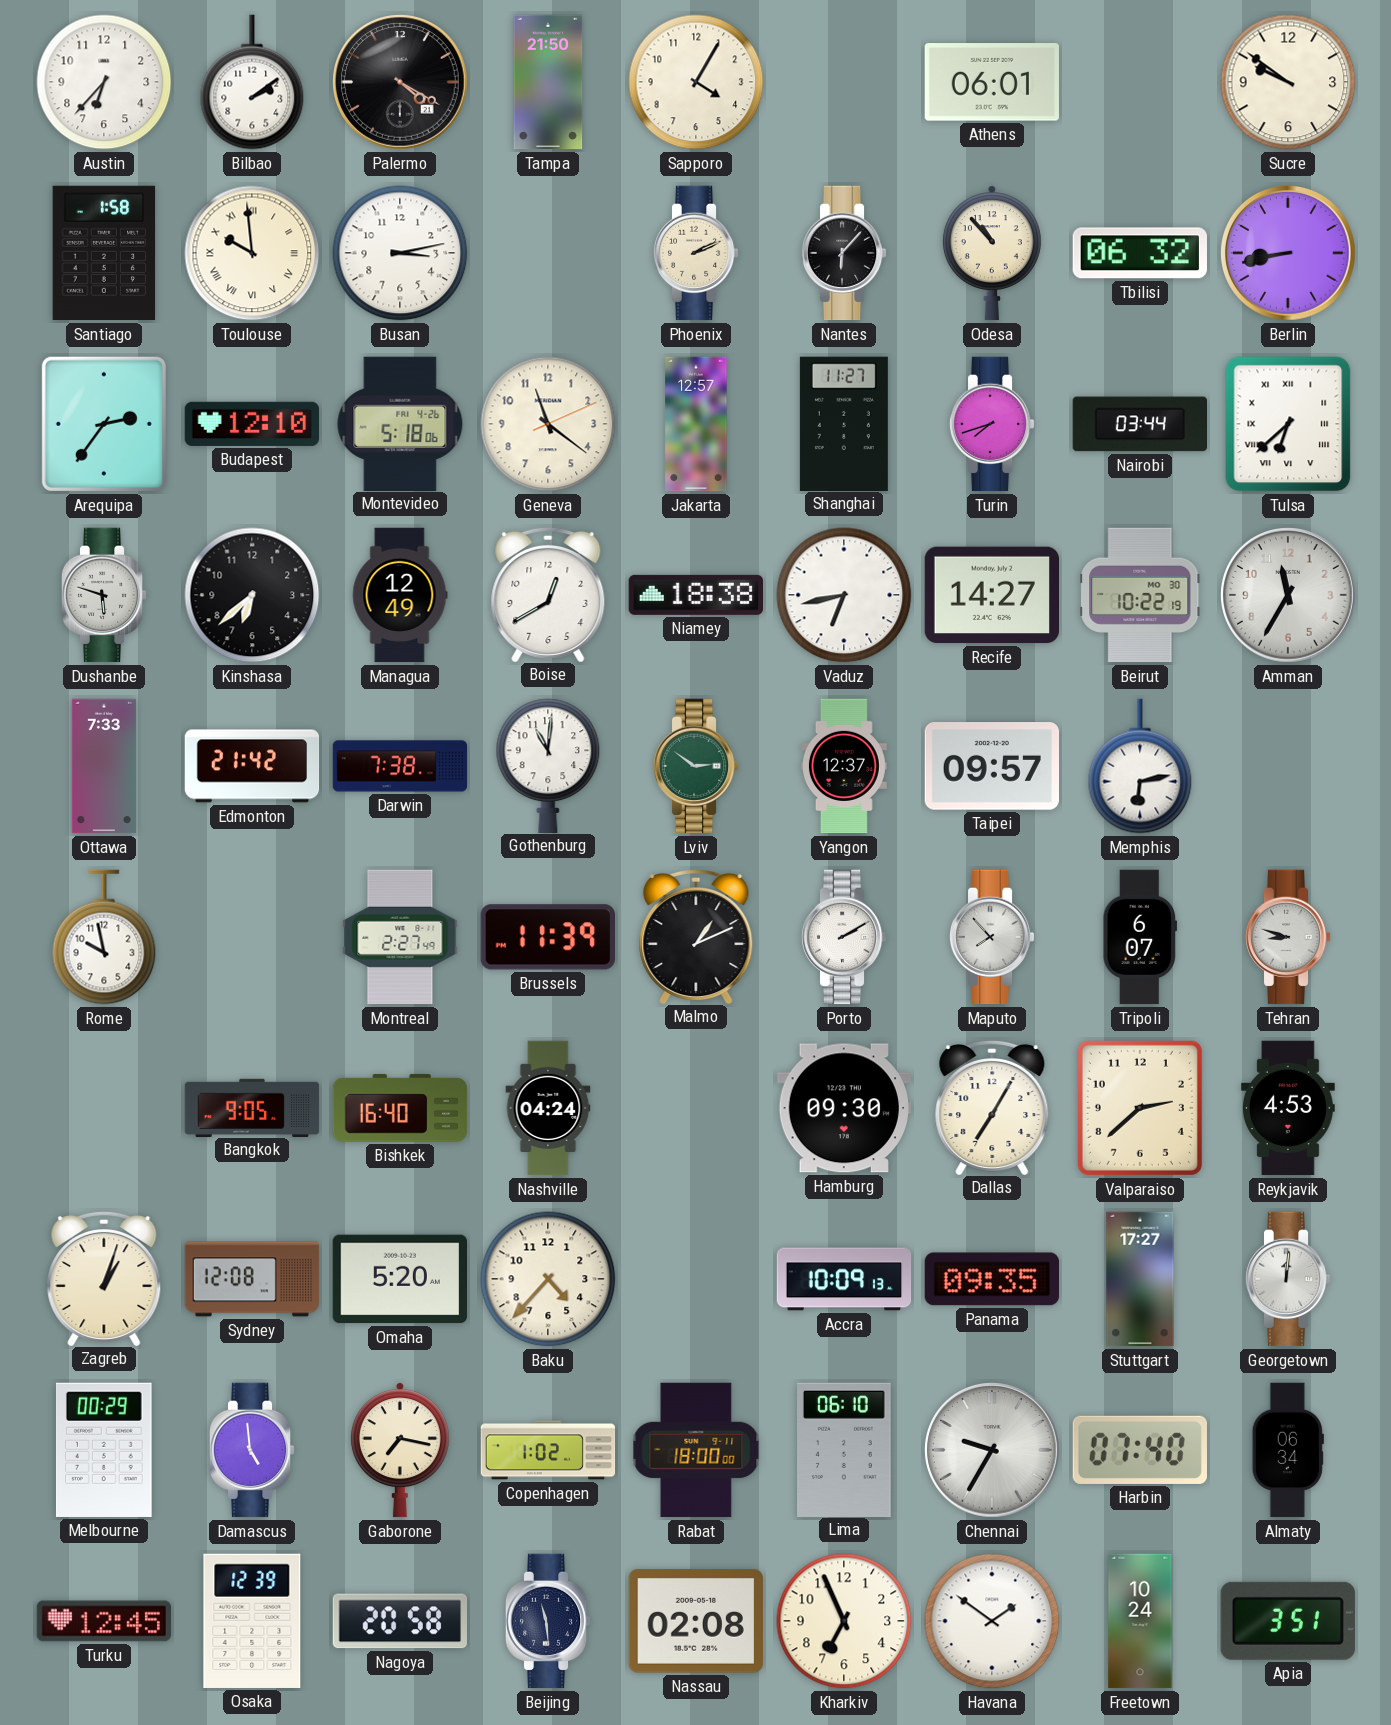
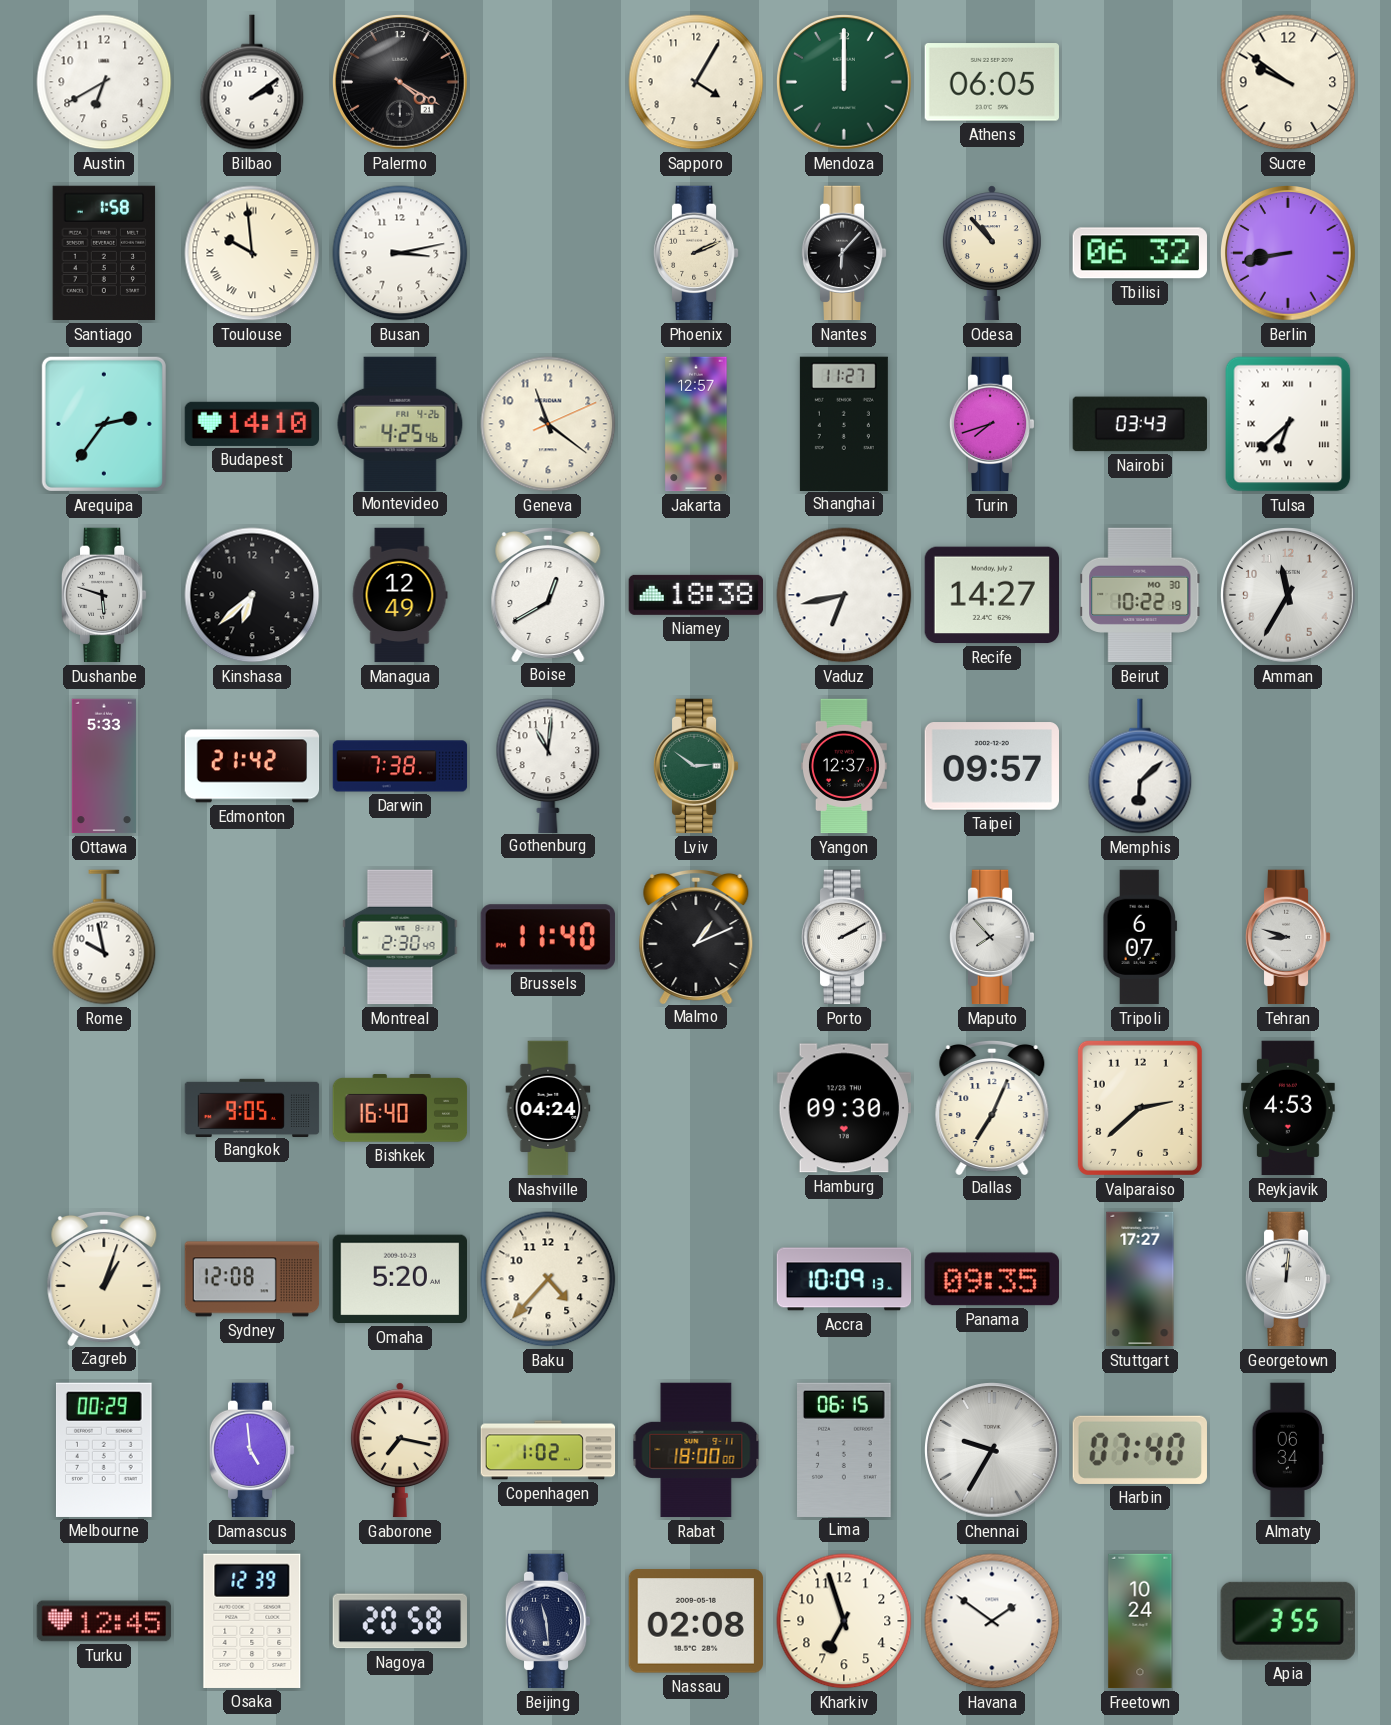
Austin: 6:37 -> 6:40 (104, 82)
Tampa: 21:50 -> none (548, 82)
Mendoza: none -> 12:00 (845, 83)
Athens: 06:01 -> 06:05 (992, 82)
Budapest: 12:10 -> 14:10 (252, 424)
Montevideo: 5:18 -> 4:25 (400, 423)
Nairobi: 03:44 -> 03:43 (1139, 424)
Ottawa: 7:33 -> 5:33 (104, 766)
Memphis: 6:13 -> 6:08 (1140, 766)
Montreal: 2:27 -> 2:30 (400, 937)
Brussels: 11:39 -> 11:40 (548, 937)
Dallas: 7:05 -> 7:04 (992, 1107)
Lima: 06:10 -> 06:15 (845, 1449)
Kharkiv: 6:56 -> 6:57 (844, 1621)
Apia: 3:51 -> 3:55 (1288, 1621)
